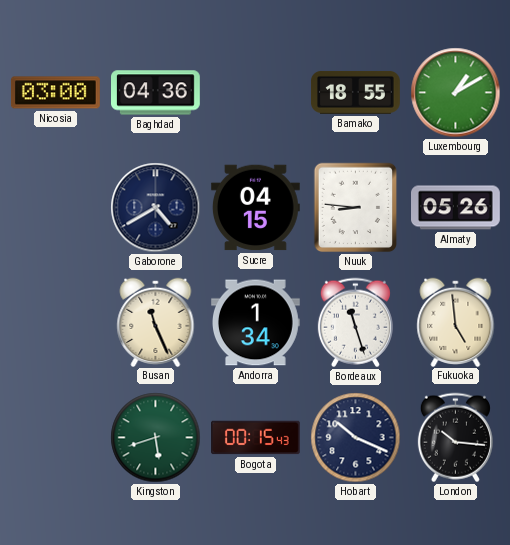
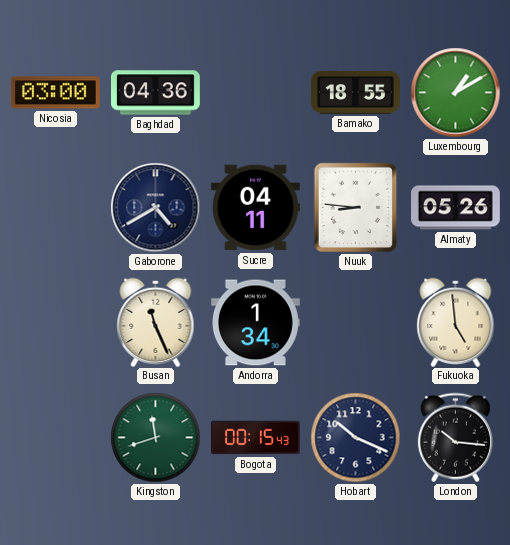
Sucre: 04:15 -> 04:11 (255, 208)
Bordeaux: 11:27 -> none (355, 323)
Kingston: 5:42 -> 11:42 (156, 438)
